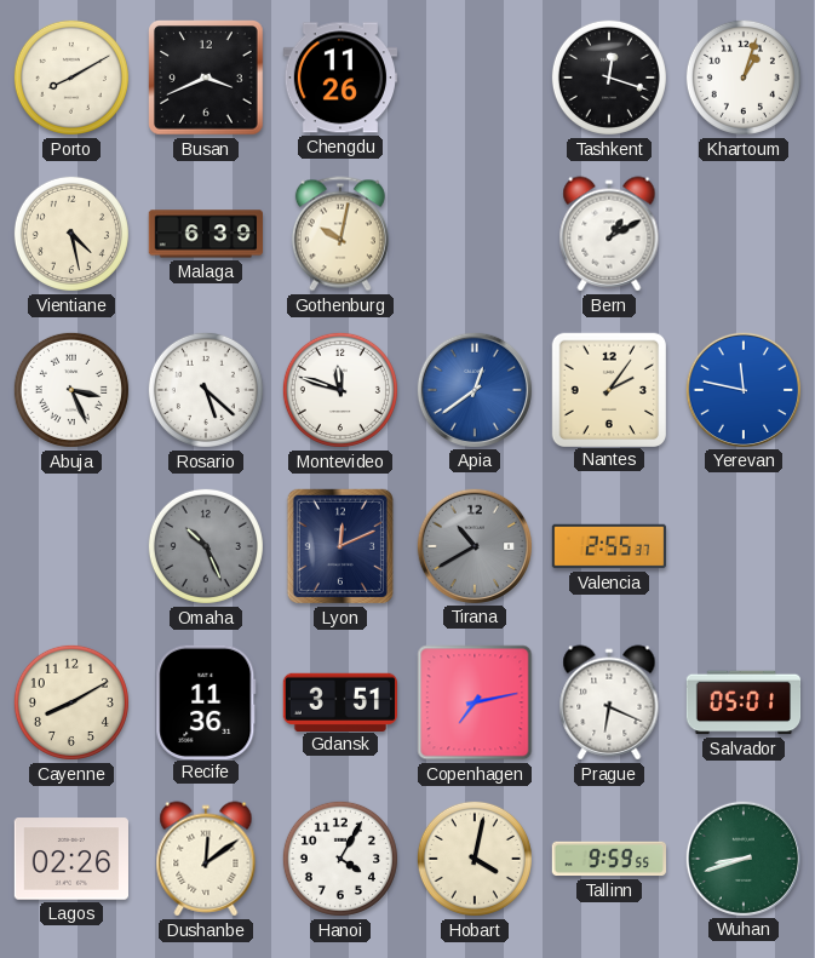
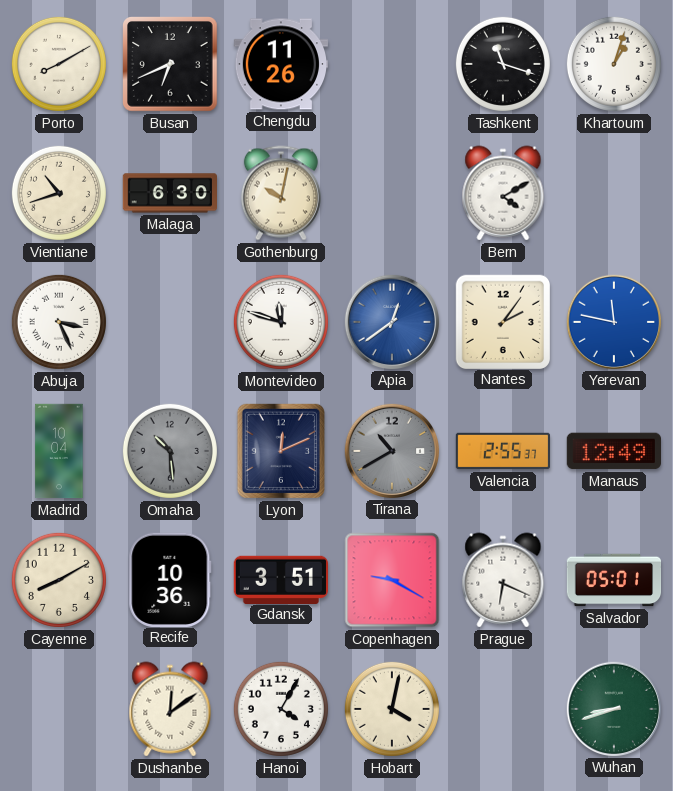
Busan: 3:41 -> 6:41 (170, 64)
Tashkent: 12:18 -> 11:18 (503, 64)
Vientiane: 4:28 -> 10:42 (59, 193)
Malaga: 6:39 -> 6:30 (169, 193)
Bern: 1:10 -> 4:10 (503, 193)
Rosario: 5:22 -> none (206, 390)
Madrid: none -> 10:04 (59, 451)
Omaha: 10:26 -> 10:29 (170, 451)
Manaus: none -> 12:49 (613, 451)
Recife: 11:36 -> 10:36 (170, 579)
Copenhagen: 7:13 -> 9:20 (392, 580)
Lagos: 02:26 -> none (70, 859)
Tallinn: 9:59 -> none (609, 859)
